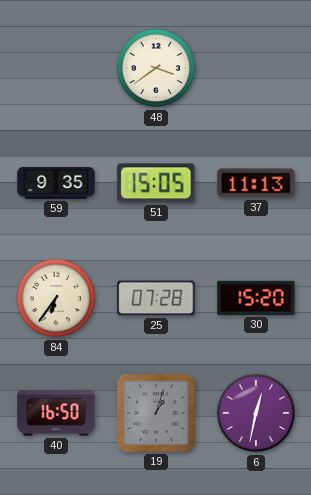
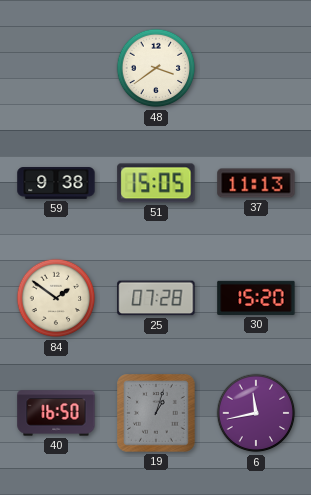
59: 9:35 -> 9:38 (56, 183)
84: 6:36 -> 1:51 (56, 298)
6: 12:32 -> 11:43 (256, 413)
